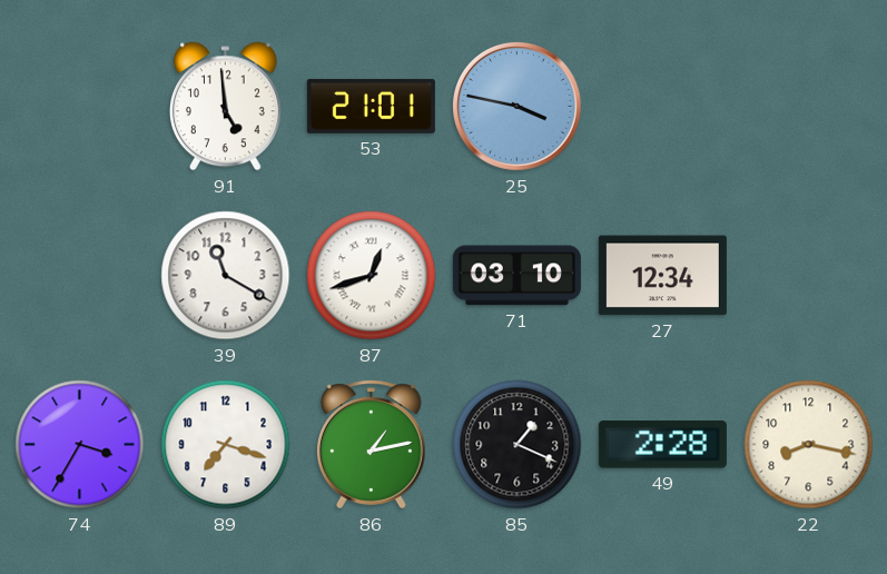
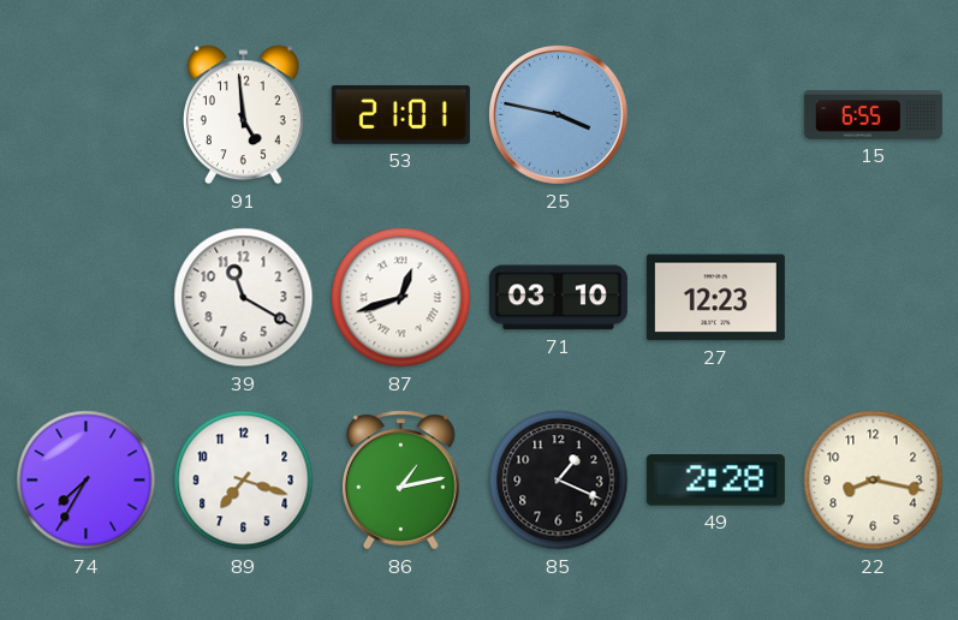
15: none -> 6:55 (873, 114)
27: 12:34 -> 12:23 (715, 298)
74: 3:35 -> 7:35 (87, 481)
